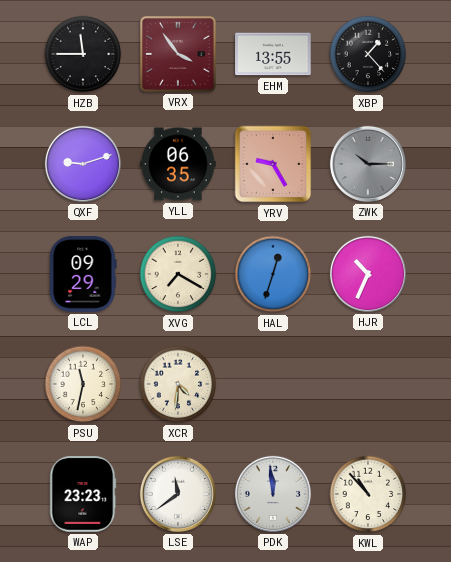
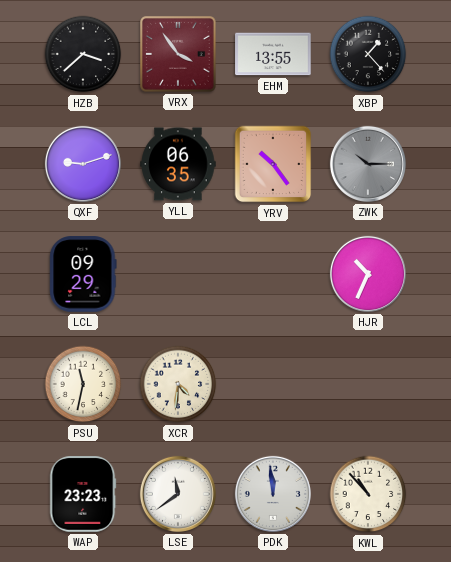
HZB: 11:45 -> 3:38 (83, 54)
YRV: 9:25 -> 10:24 (273, 164)
XVG: 7:20 -> none (178, 274)
HAL: 12:33 -> none (273, 274)
